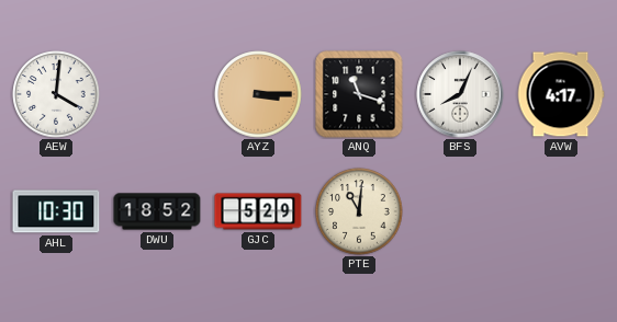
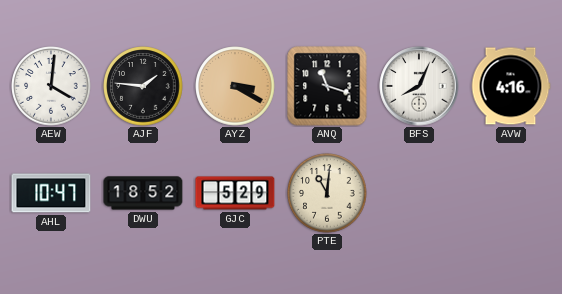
AJF: none -> 1:46 (143, 86)
AYZ: 3:15 -> 3:20 (235, 86)
AVW: 4:17 -> 4:16 (511, 86)
AHL: 10:30 -> 10:47 (51, 193)
